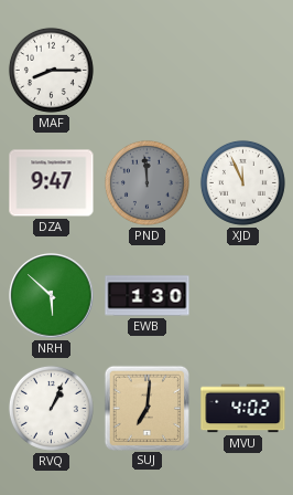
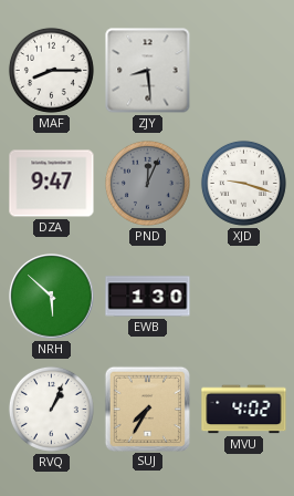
ZJY: none -> 8:29 (148, 71)
PND: 11:59 -> 12:04 (147, 183)
XJD: 11:56 -> 9:18 (243, 183)
SUJ: 7:01 -> 7:35 (147, 409)
